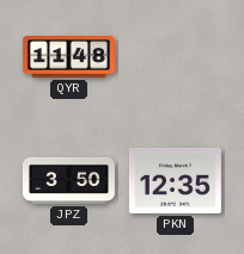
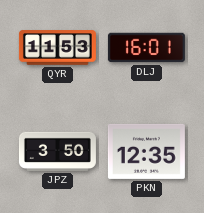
QYR: 11:48 -> 11:53 (57, 48)
DLJ: none -> 16:01 (146, 48)
